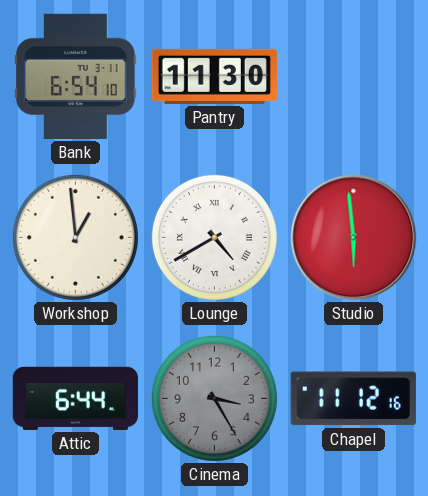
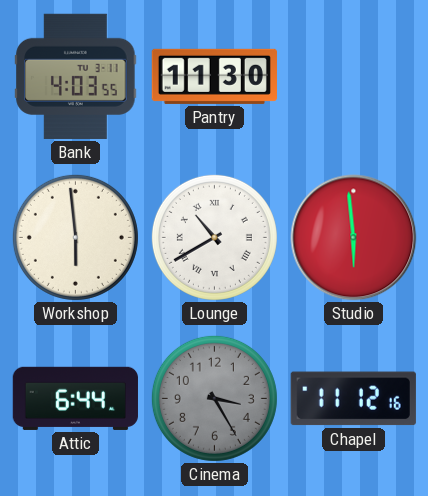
Bank: 6:54 -> 4:03 (76, 76)
Workshop: 12:59 -> 5:59 (75, 237)
Lounge: 4:40 -> 10:40 (214, 237)
